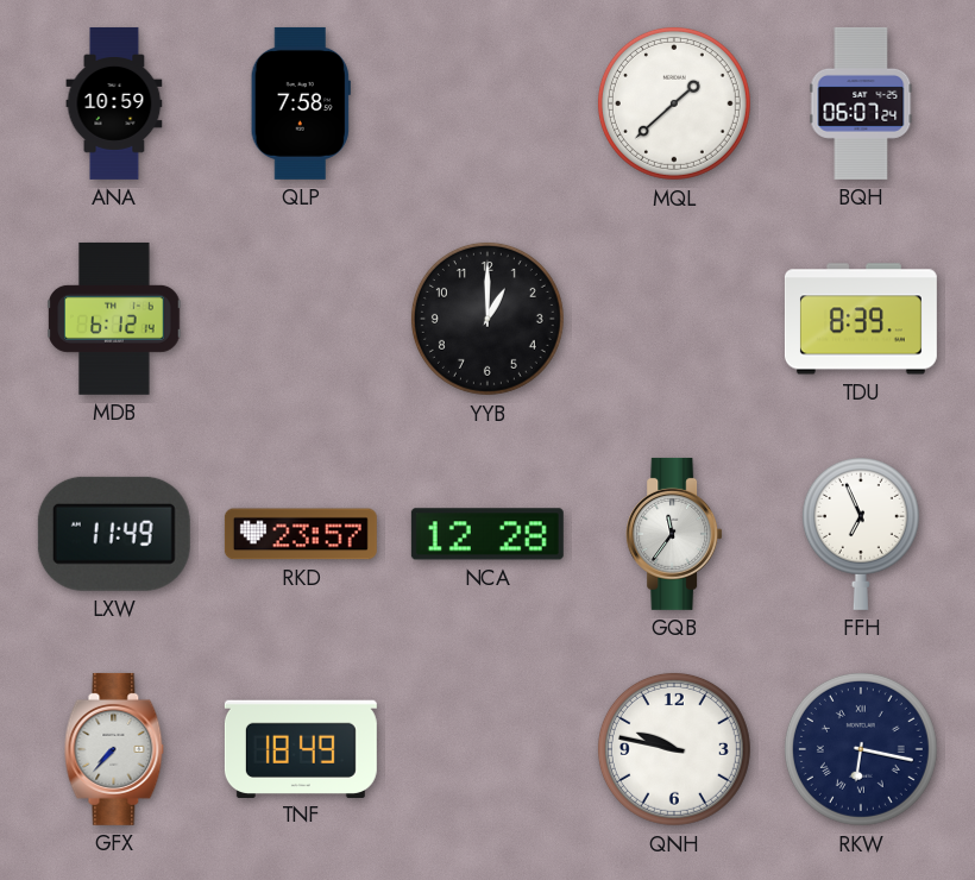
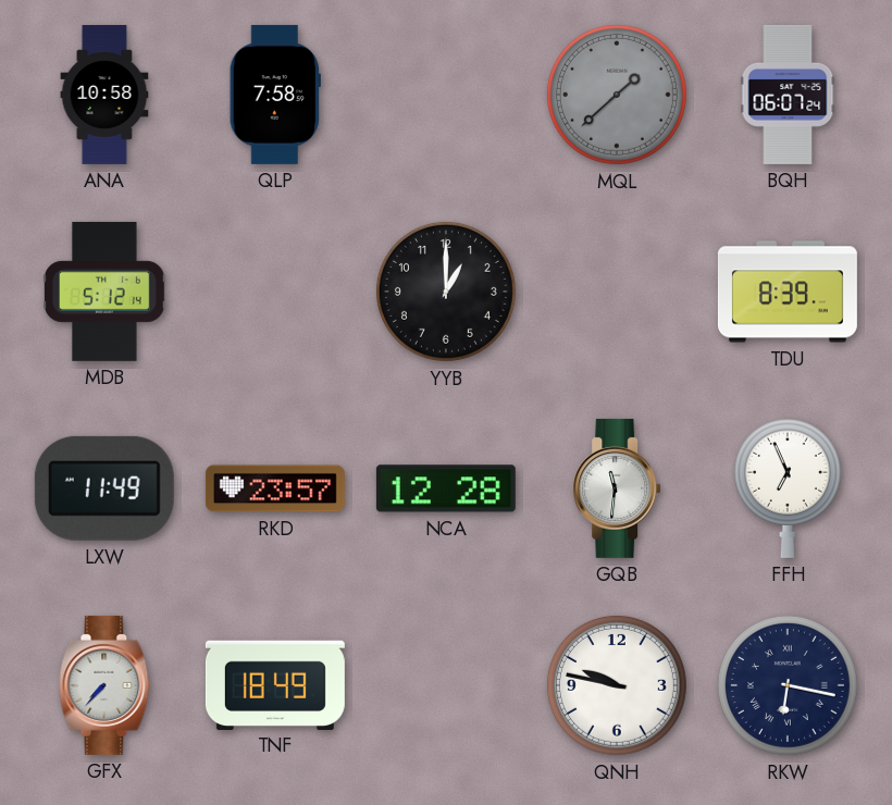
ANA: 10:59 -> 10:58 (104, 95)
MQL dial: white -> grey (617, 95)
MDB: 6:12 -> 5:12 (104, 292)
GQB: 11:36 -> 11:31 (617, 488)
